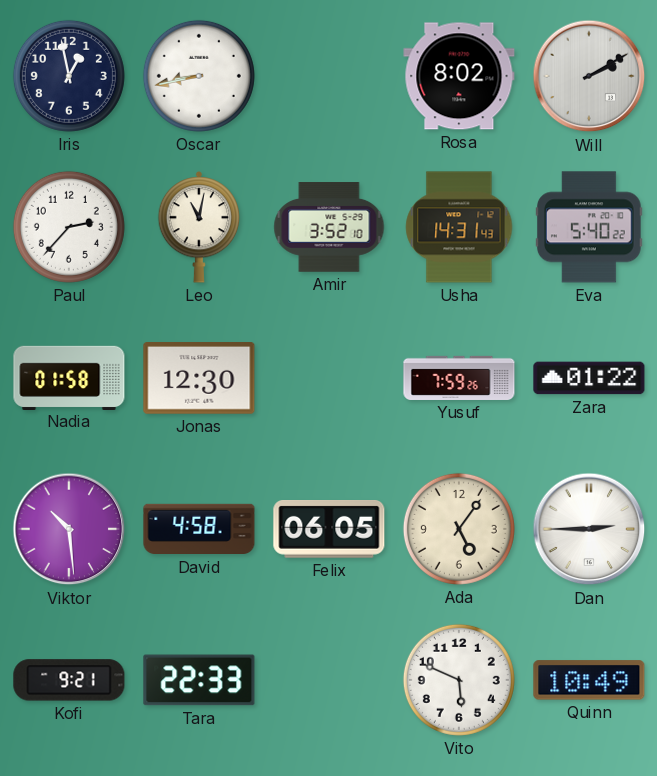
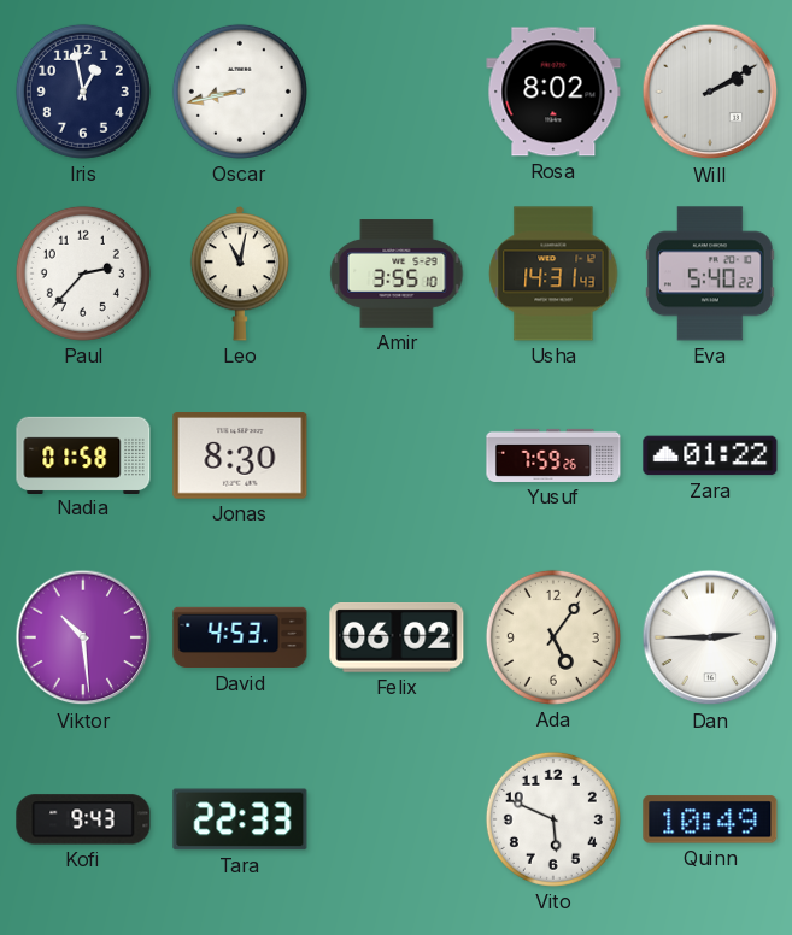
Amir: 3:52 -> 3:55 (397, 274)
Jonas: 12:30 -> 8:30 (240, 457)
David: 4:58 -> 4:53 (240, 637)
Felix: 06:05 -> 06:02 (397, 639)
Kofi: 9:21 -> 9:43 (83, 819)
